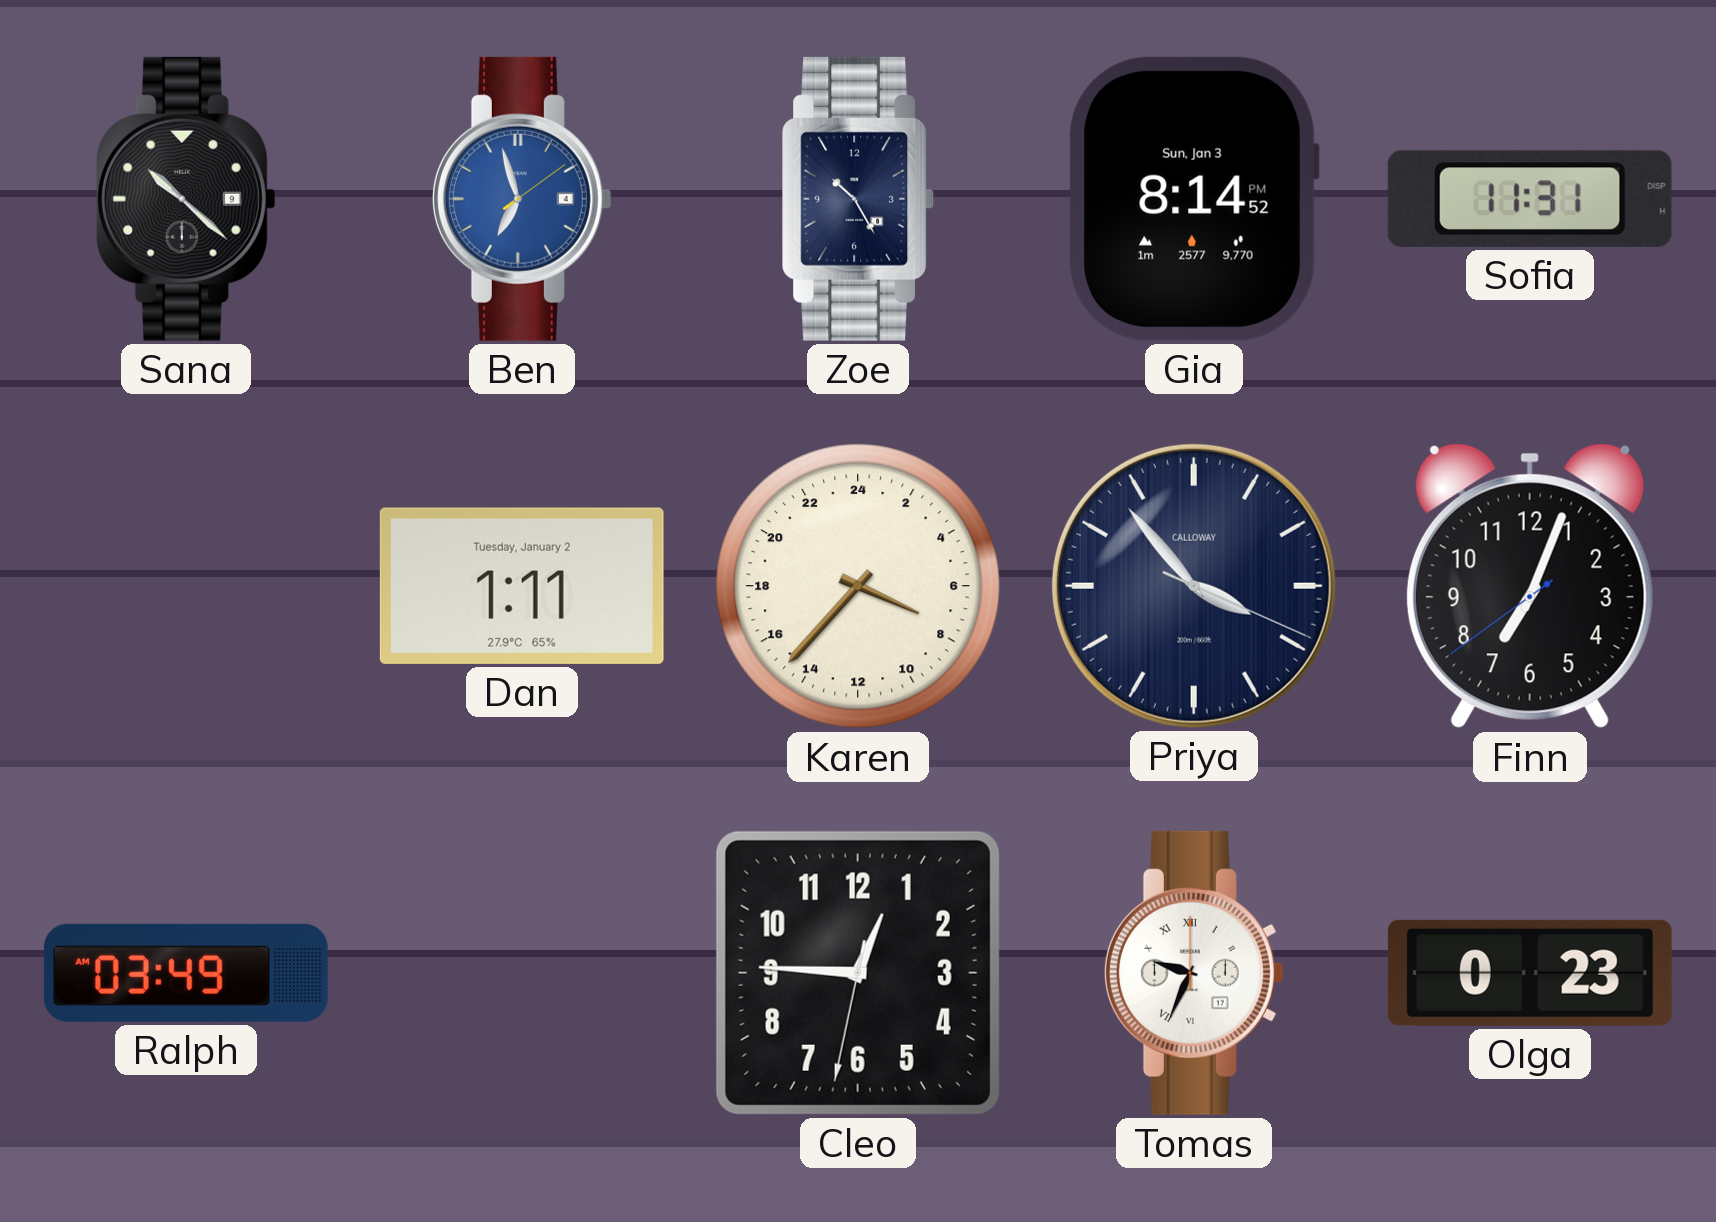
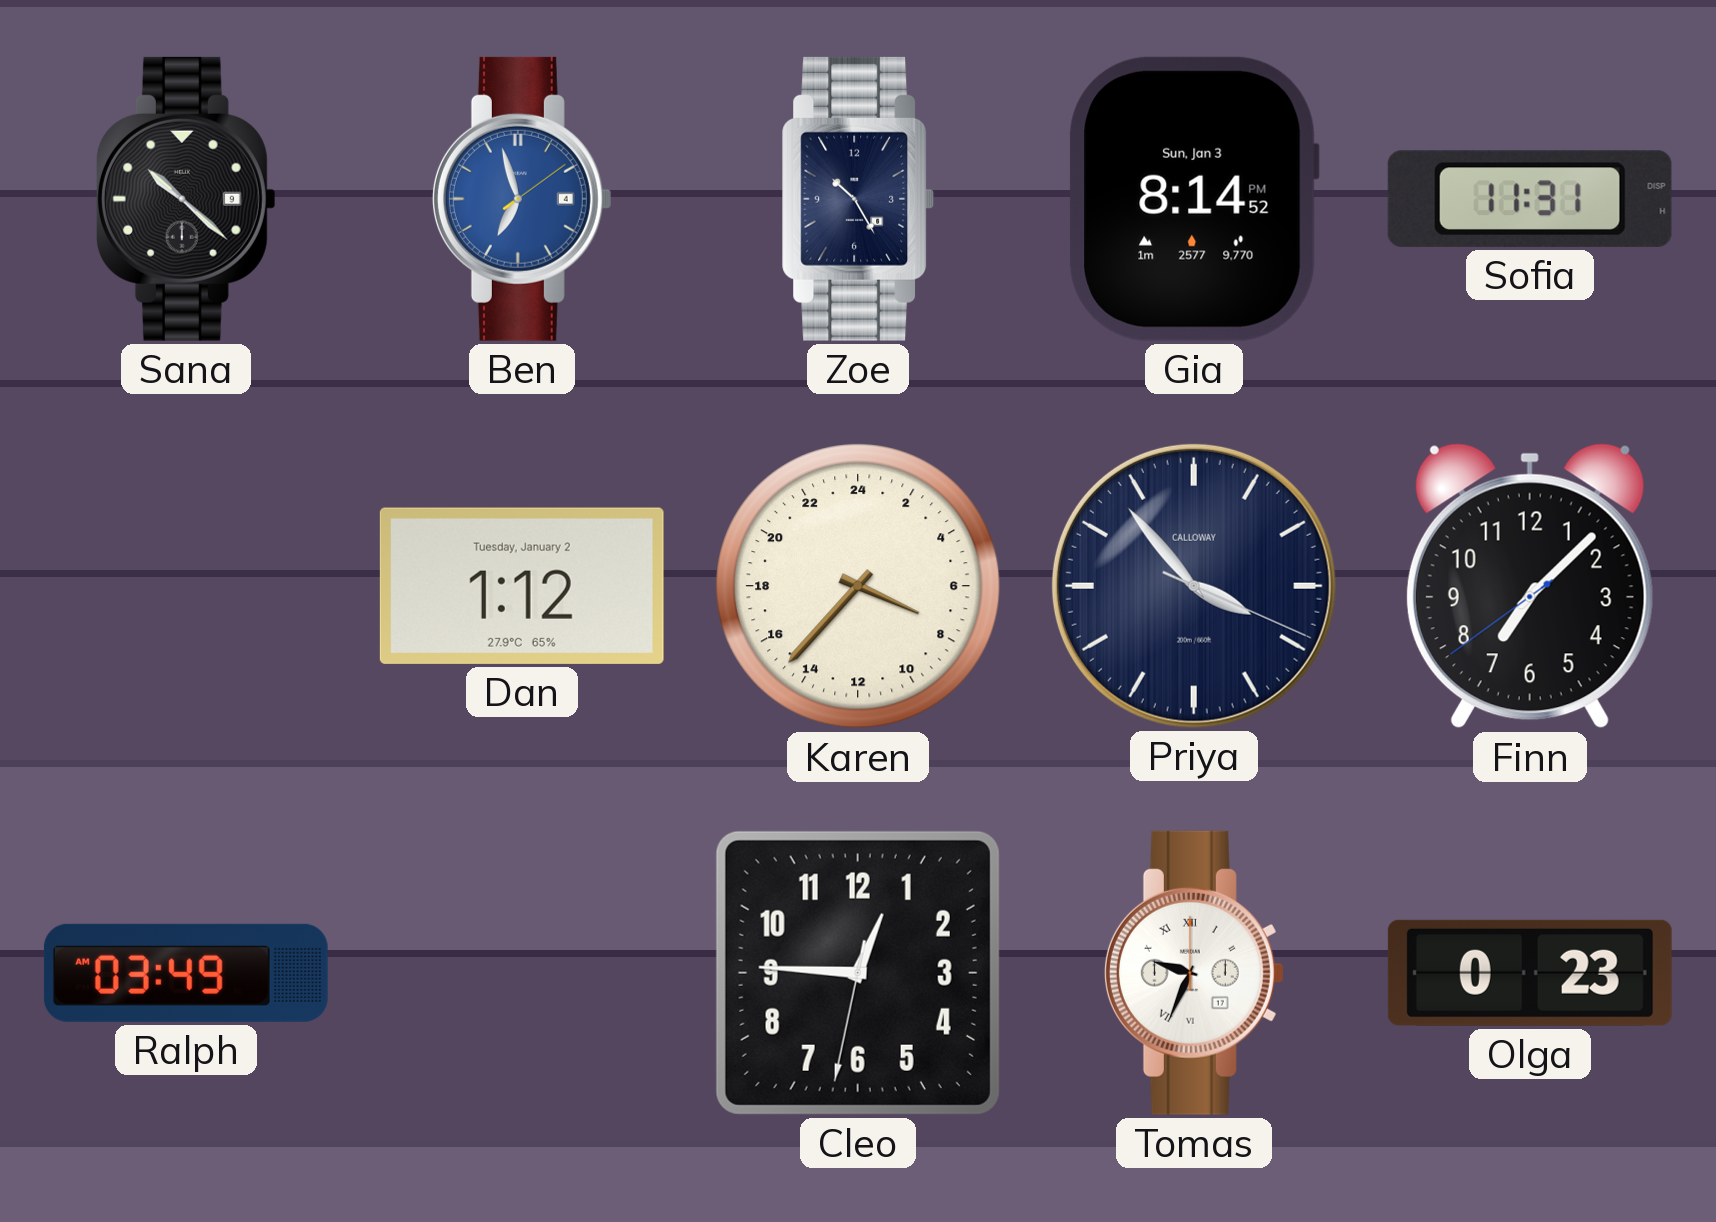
Dan: 1:11 -> 1:12 (522, 586)
Finn: 7:03 -> 7:07 (1530, 586)
